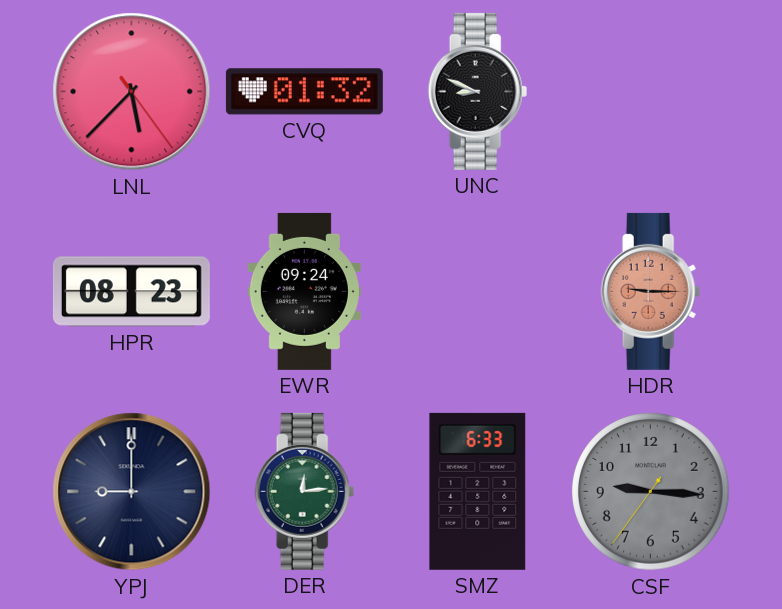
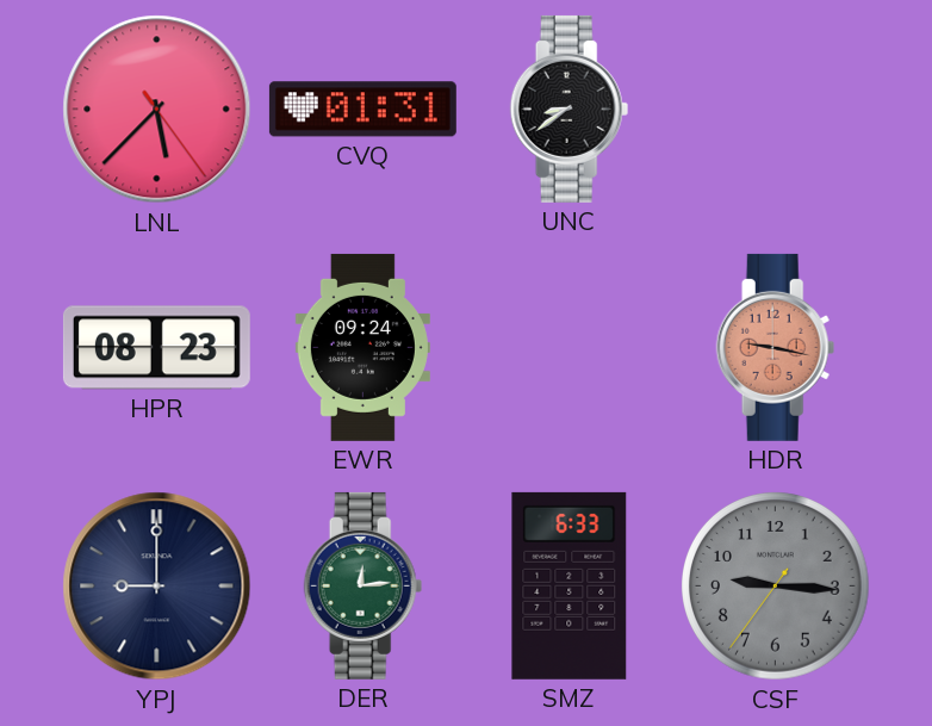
CVQ: 01:32 -> 01:31 (362, 110)
UNC: 8:49 -> 8:39 (570, 108)
HDR: 9:15 -> 9:17 (776, 347)
